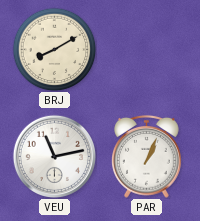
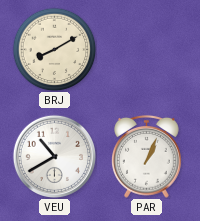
VEU: 11:13 -> 10:40 (54, 156)
